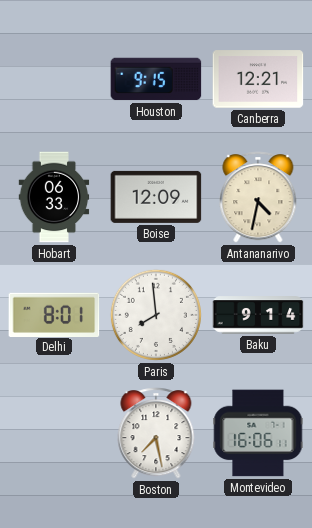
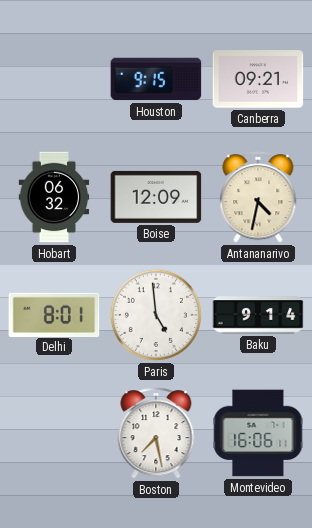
Canberra: 12:21 -> 09:21 (258, 79)
Hobart: 06:33 -> 06:32 (54, 197)
Paris: 7:59 -> 4:59 (156, 315)
